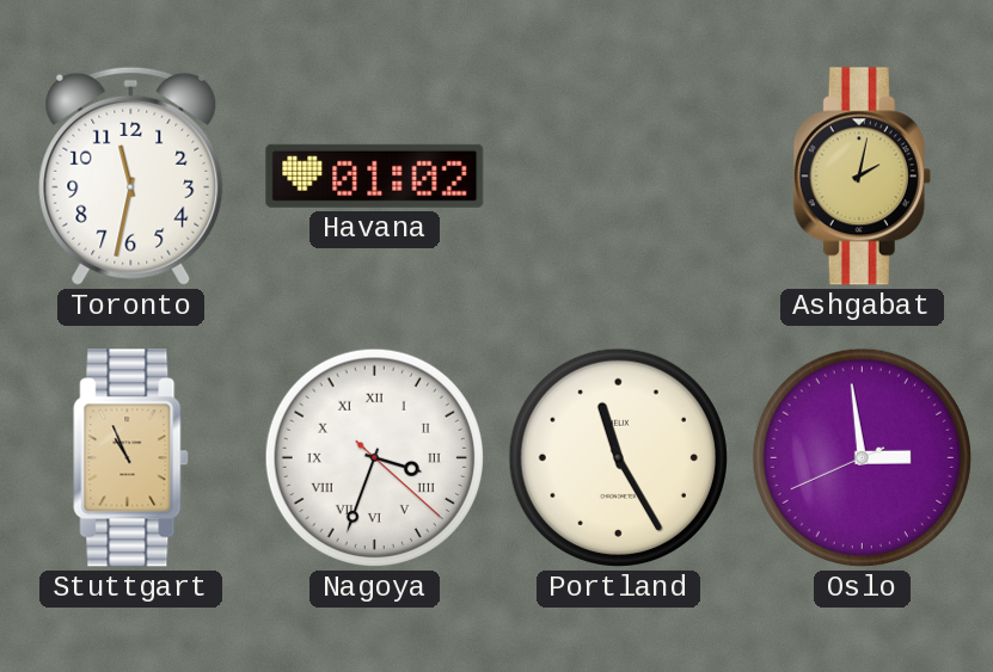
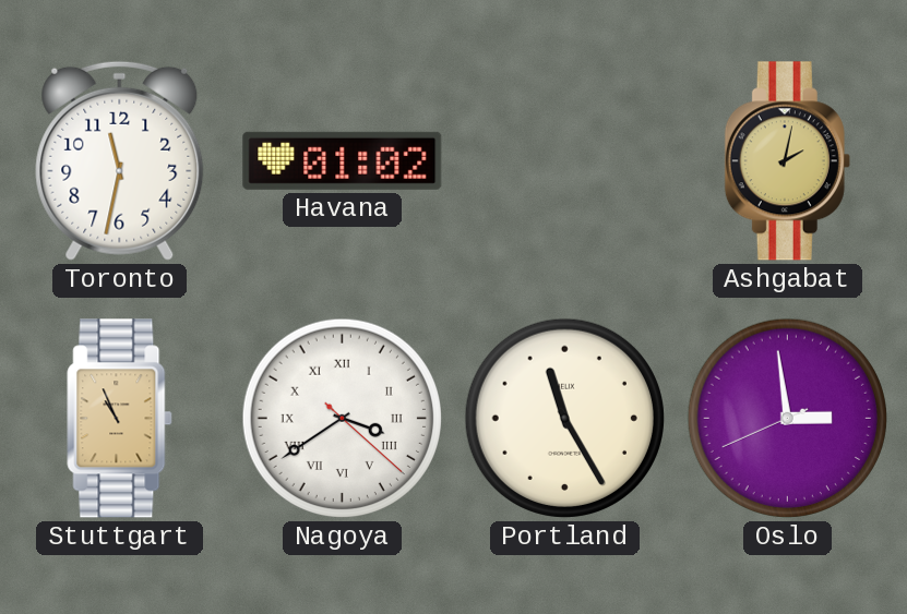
Nagoya: 3:33 -> 3:39 (342, 418)
